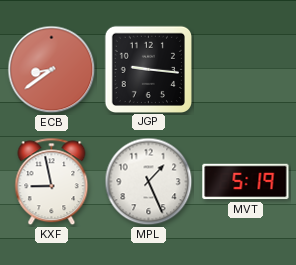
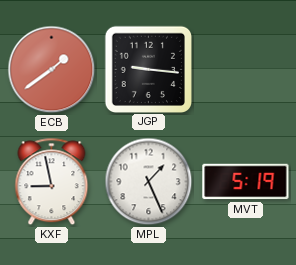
ECB: 8:39 -> 1:39 (52, 70)
